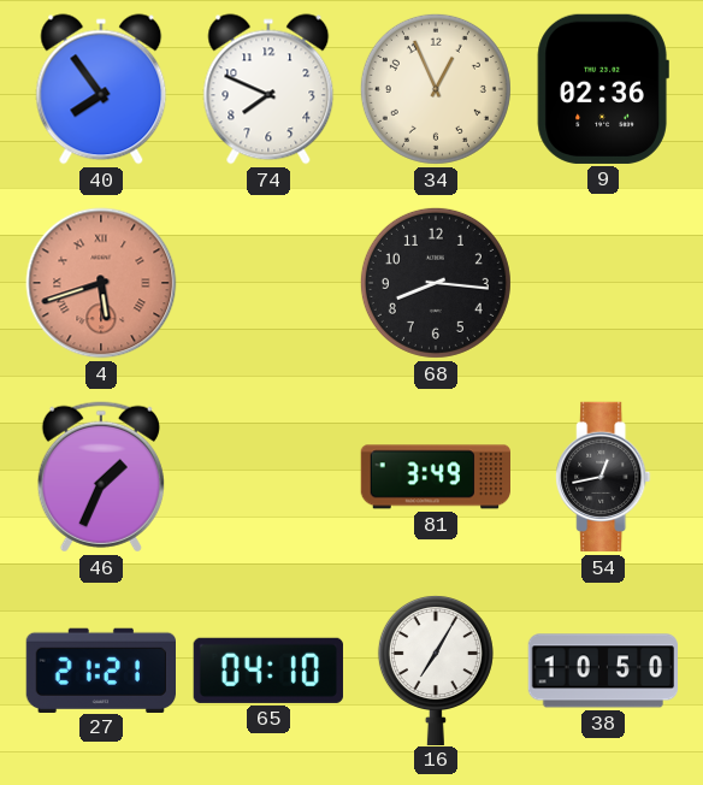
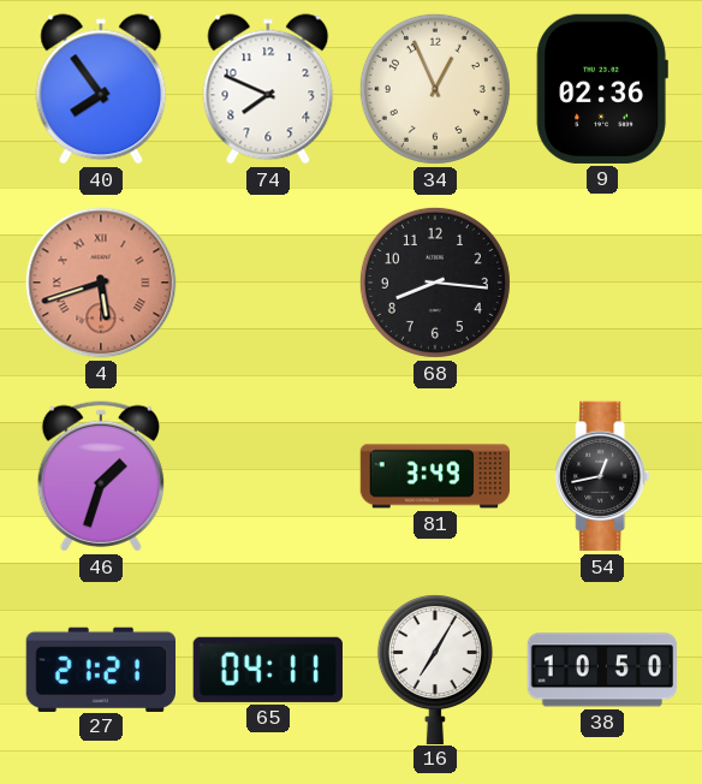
46: 1:34 -> 1:33 (101, 476)
65: 04:10 -> 04:11 (268, 670)
